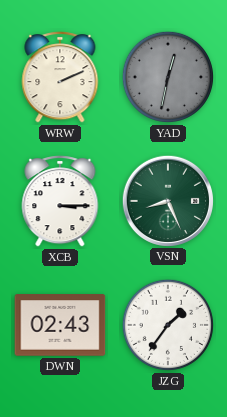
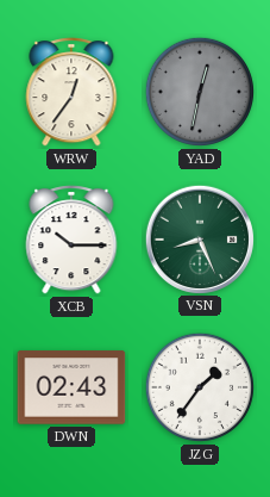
WRW: 2:11 -> 12:36 (71, 92)
XCB: 3:15 -> 10:15 (71, 240)
